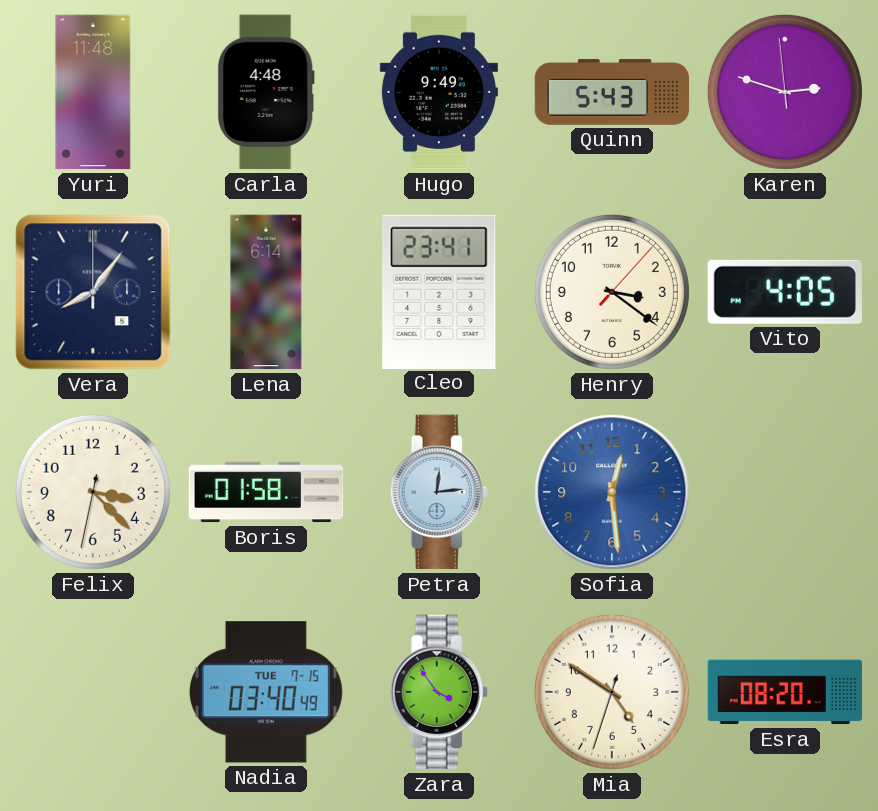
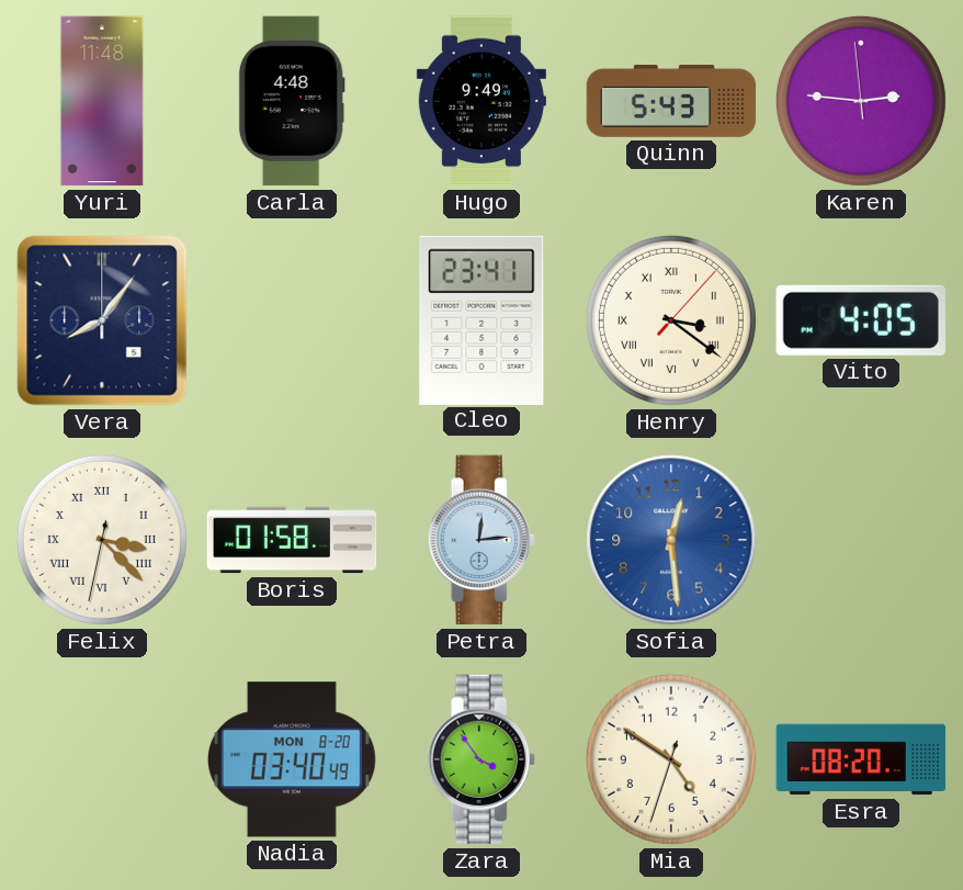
Karen: 2:47 -> 2:45 (861, 101)
Lena: 6:14 -> none (266, 292)
Henry numerals: Arabic -> Roman (671, 320)
Felix numerals: Arabic -> Roman (102, 540)
Nadia date: TUE 7-15 -> MON 8-20 (292, 759)
